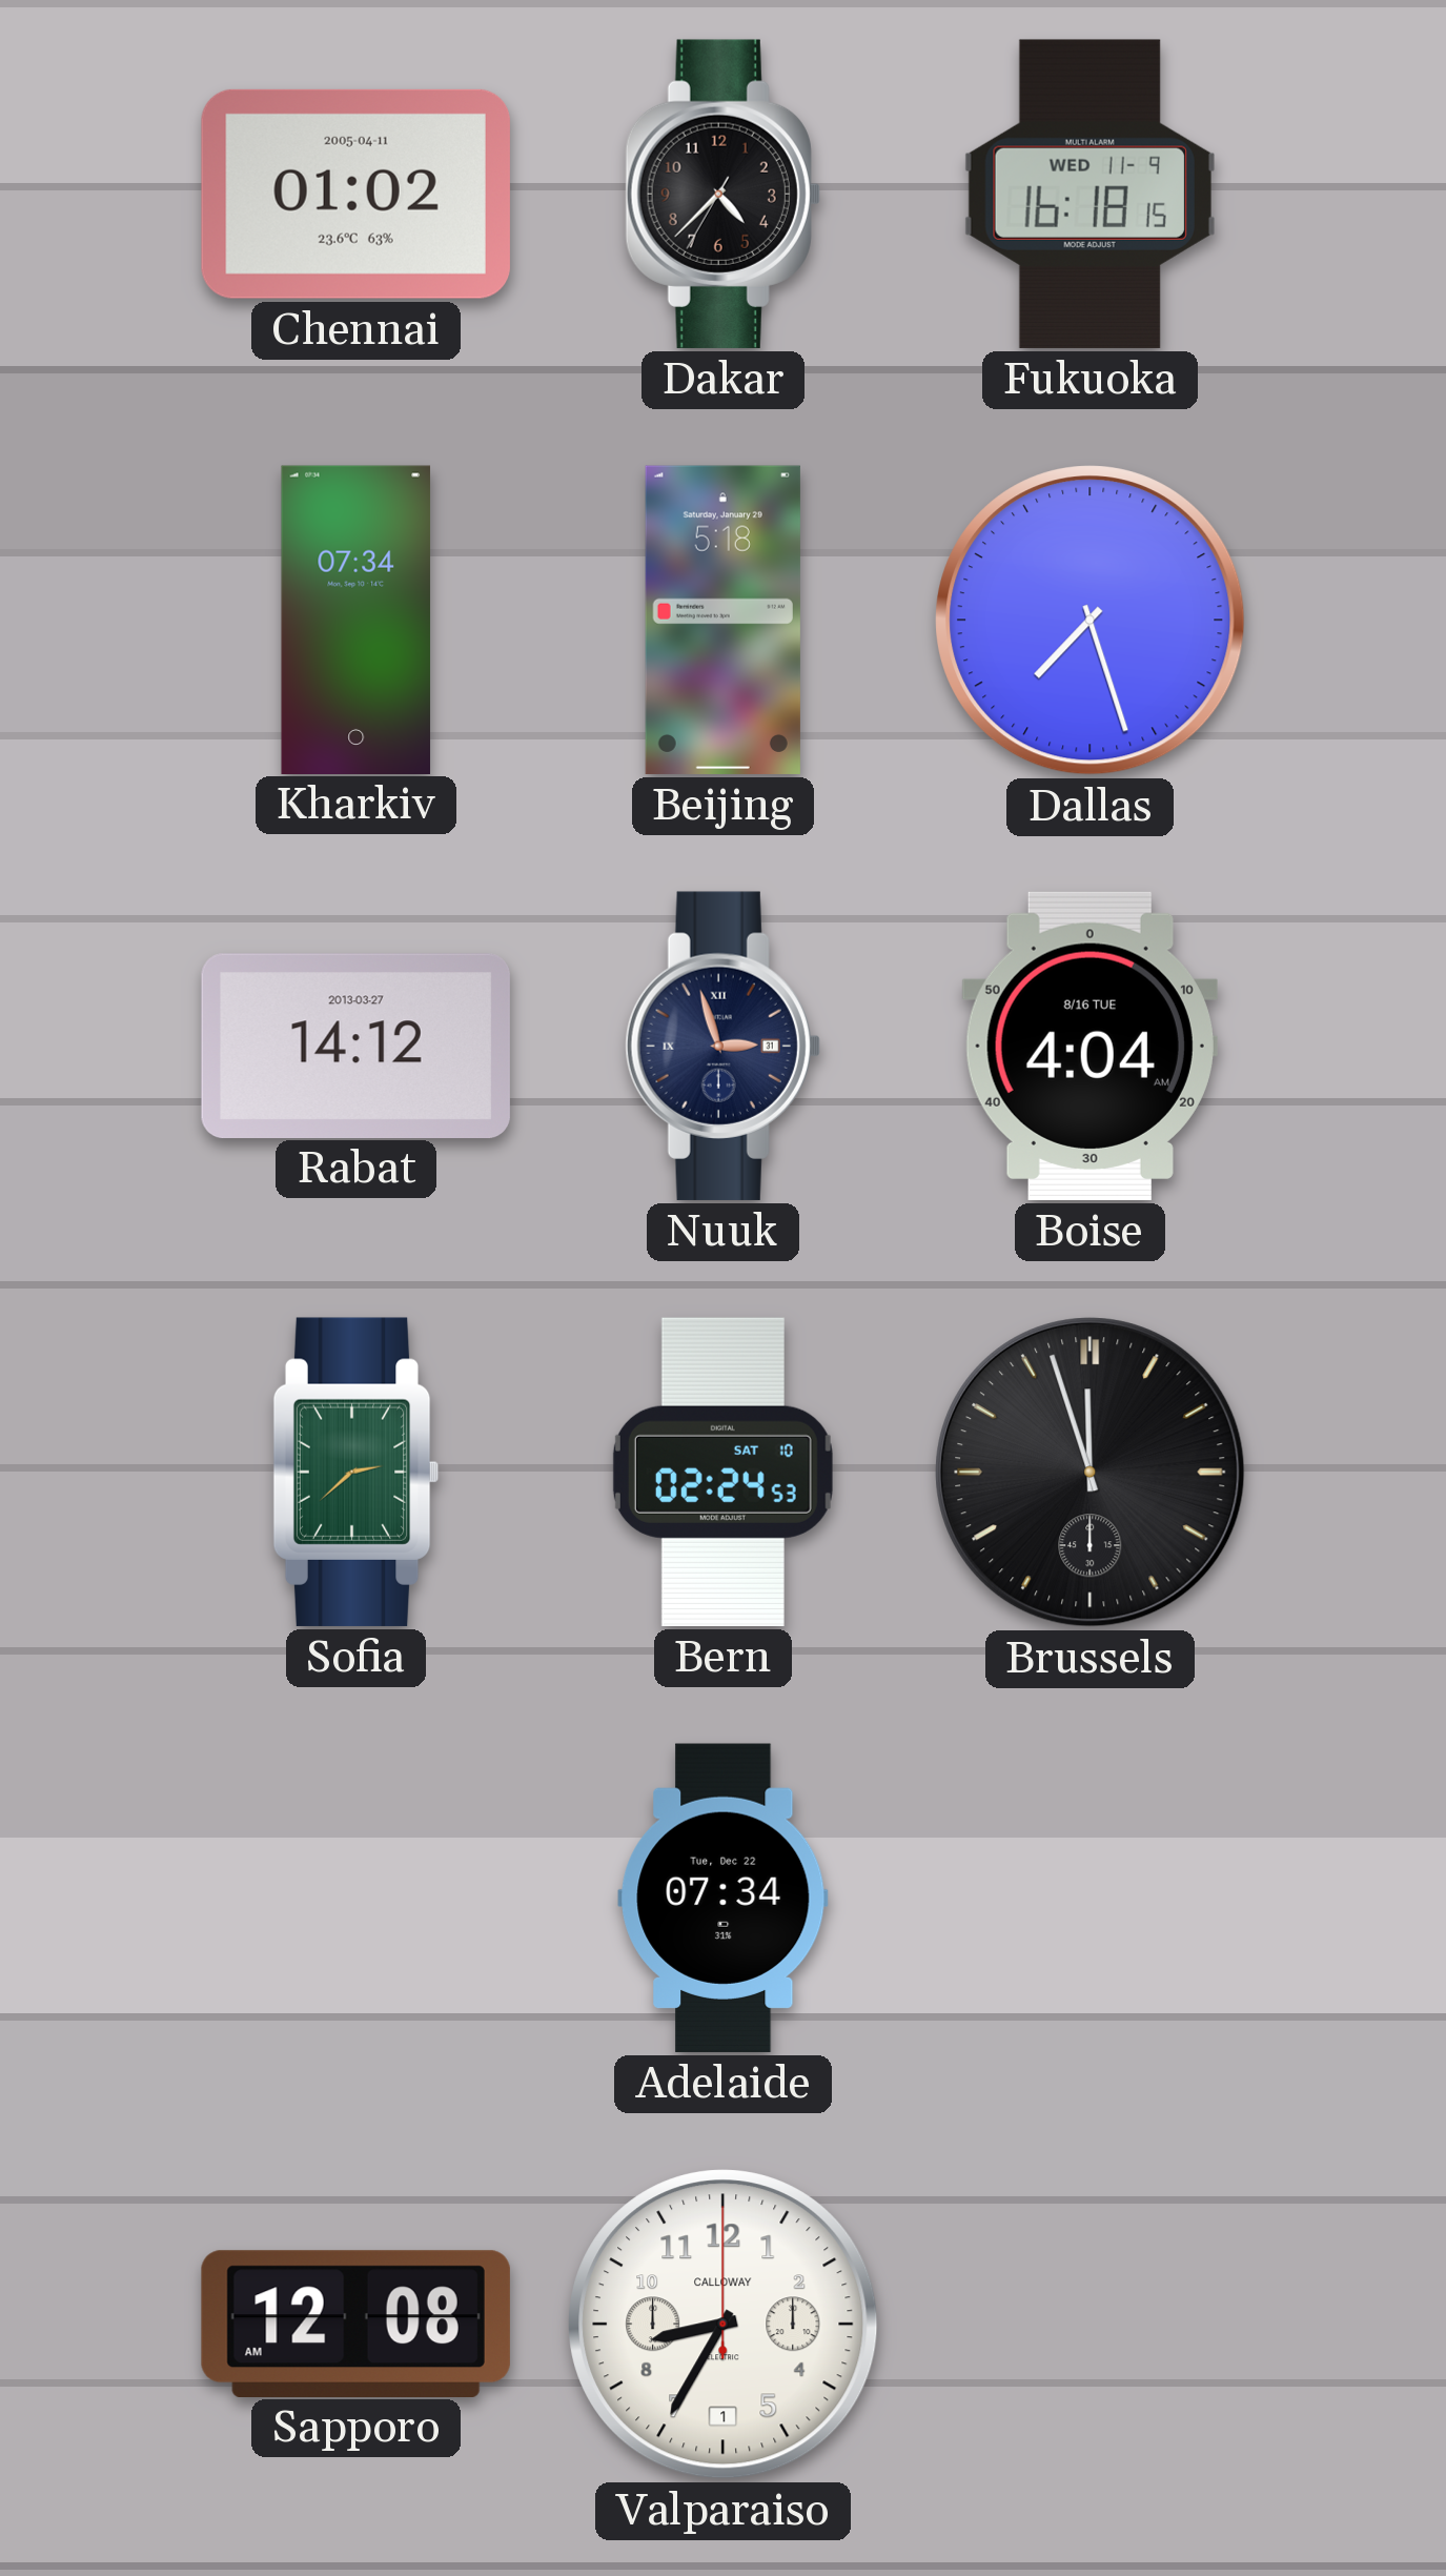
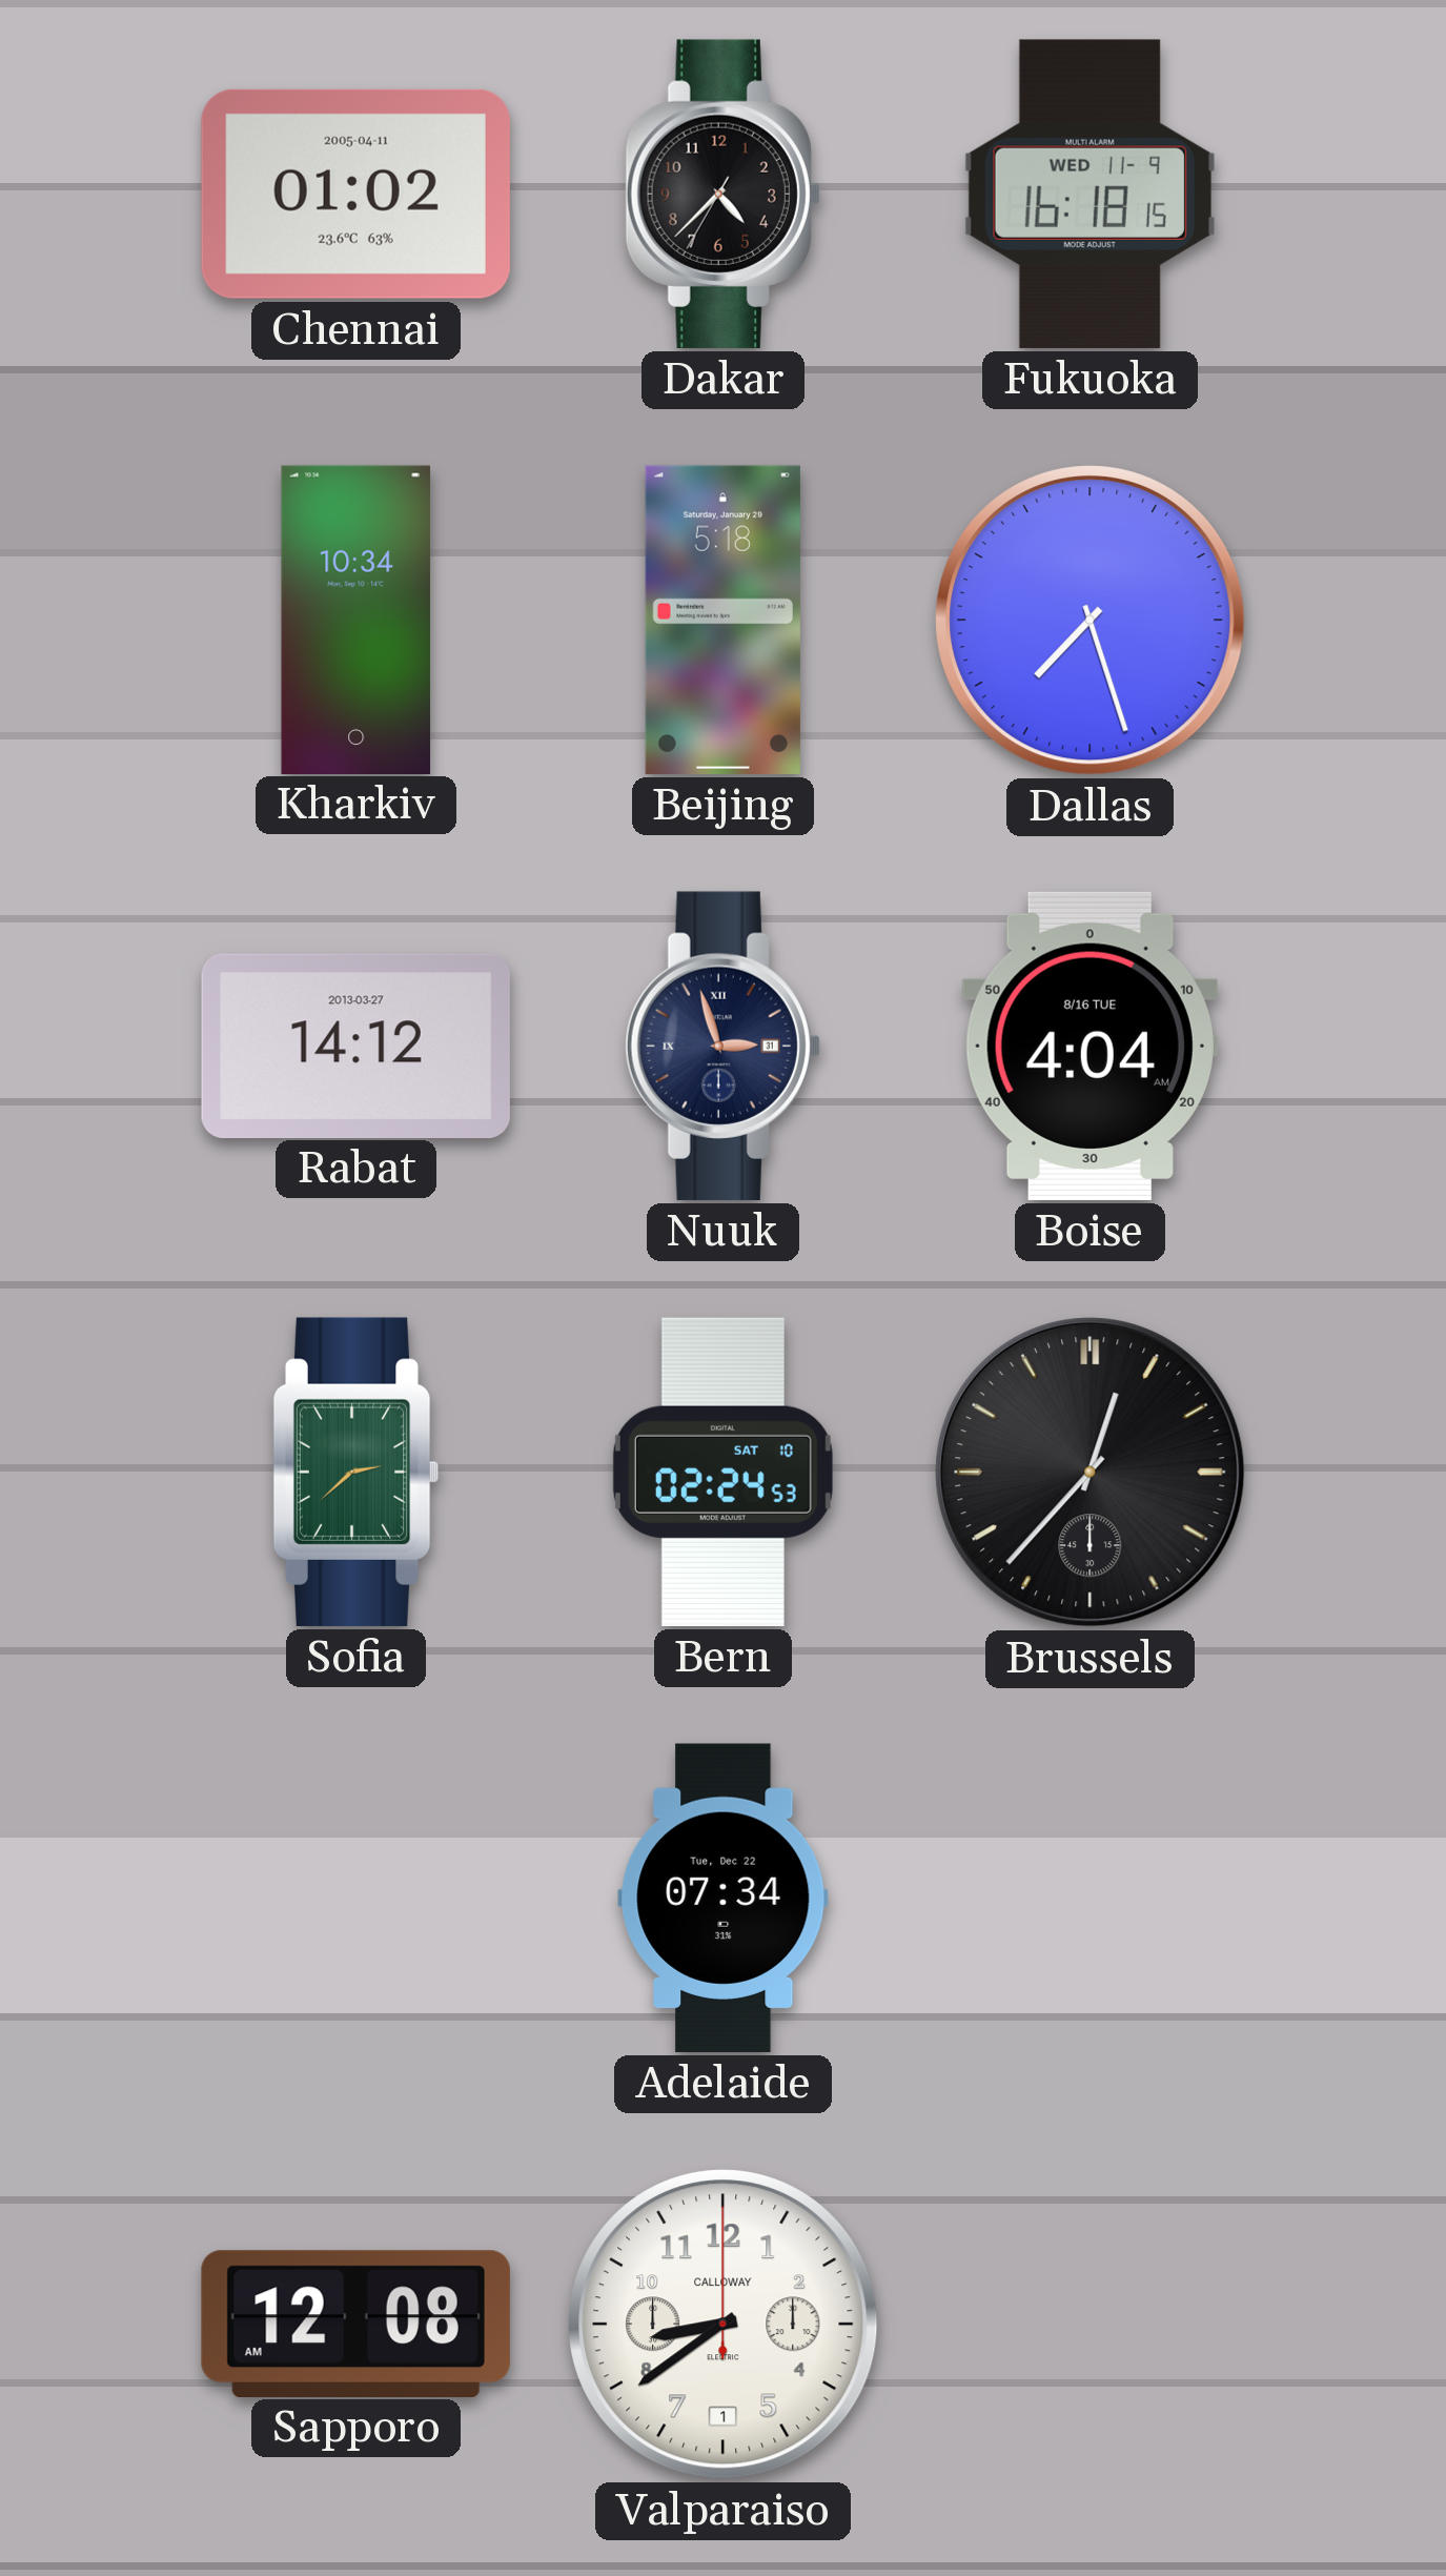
Kharkiv: 07:34 -> 10:34 (357, 620)
Brussels: 11:57 -> 12:37 (1091, 1473)
Valparaiso: 8:35 -> 8:39 (724, 2325)
